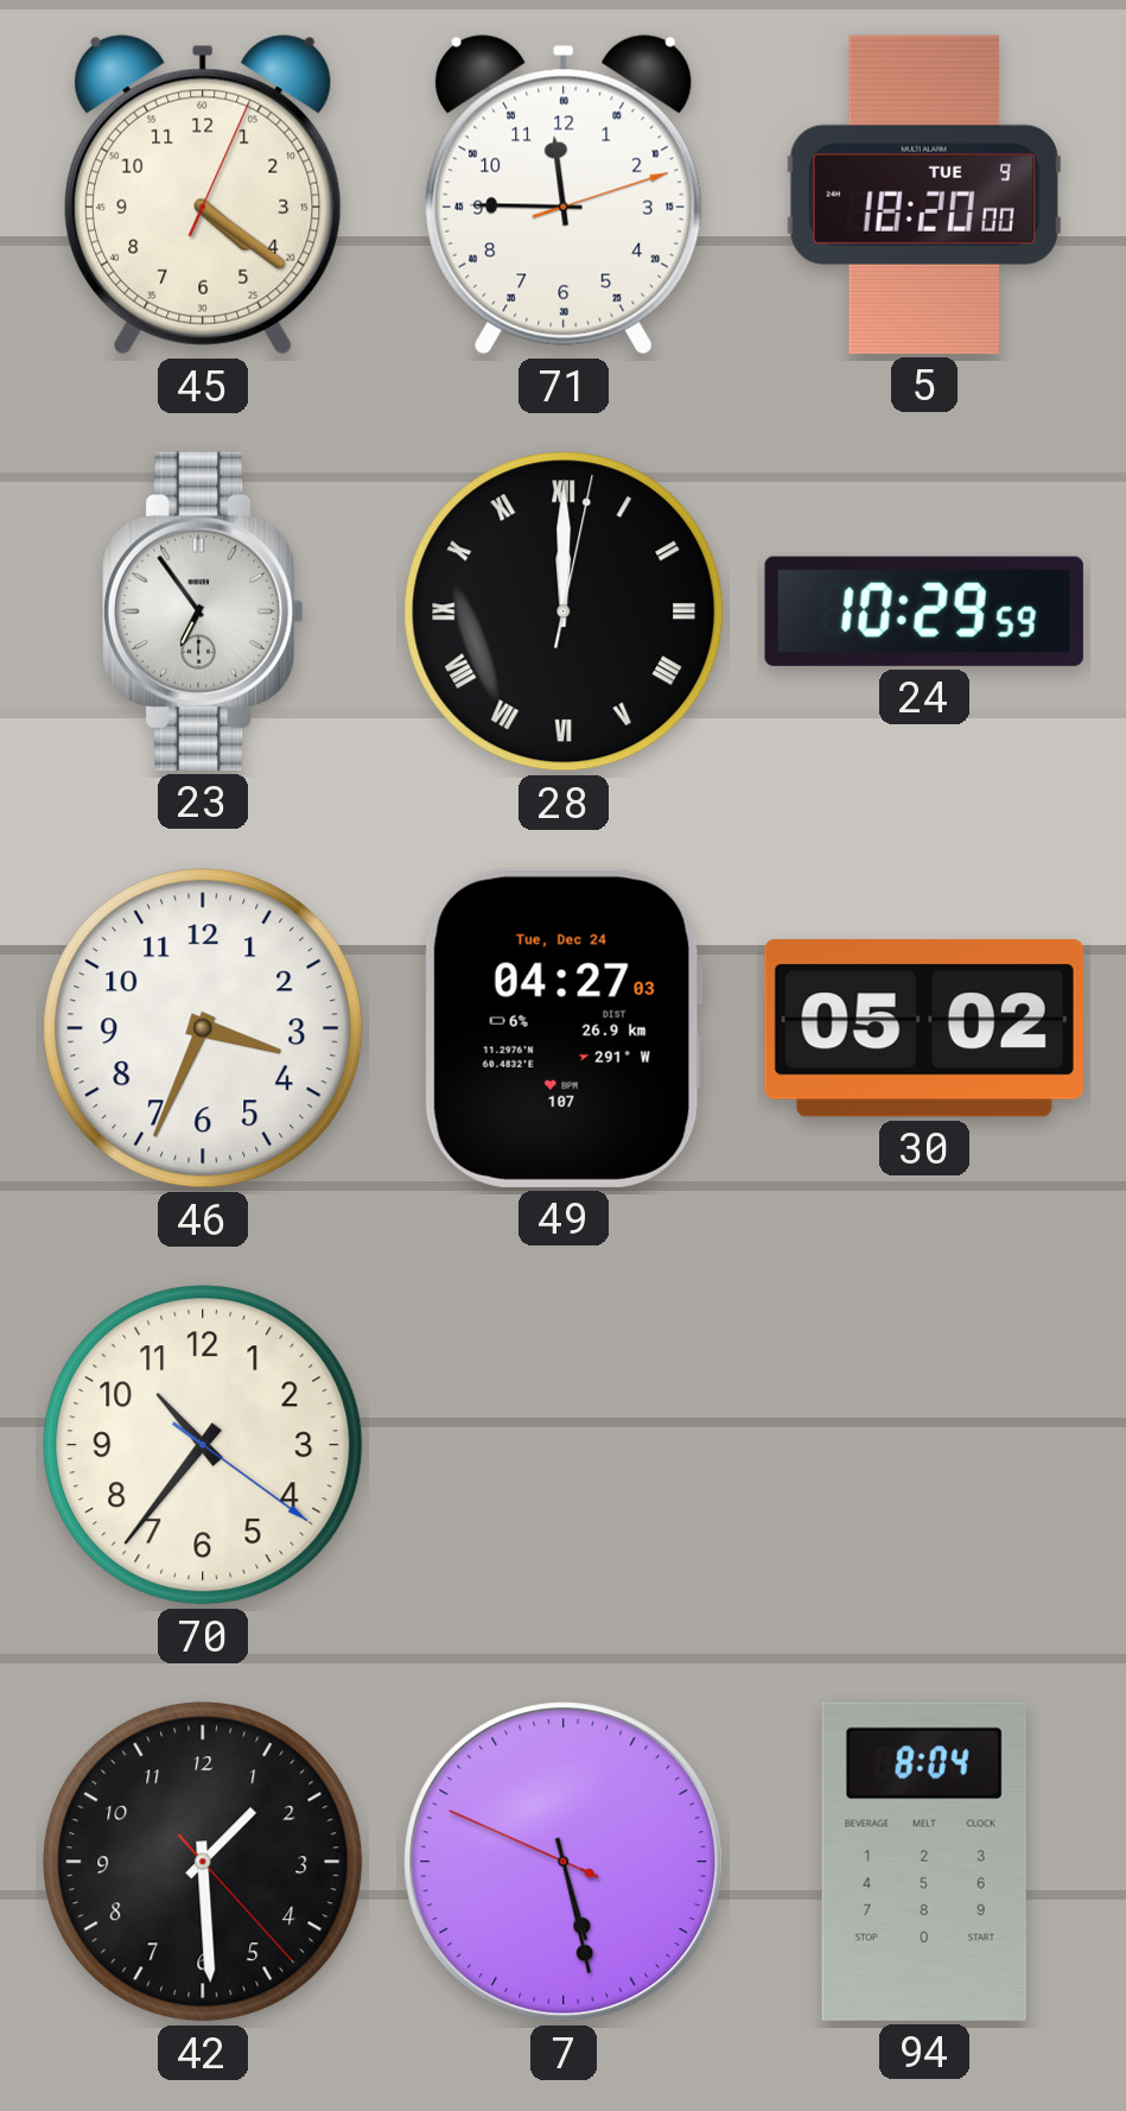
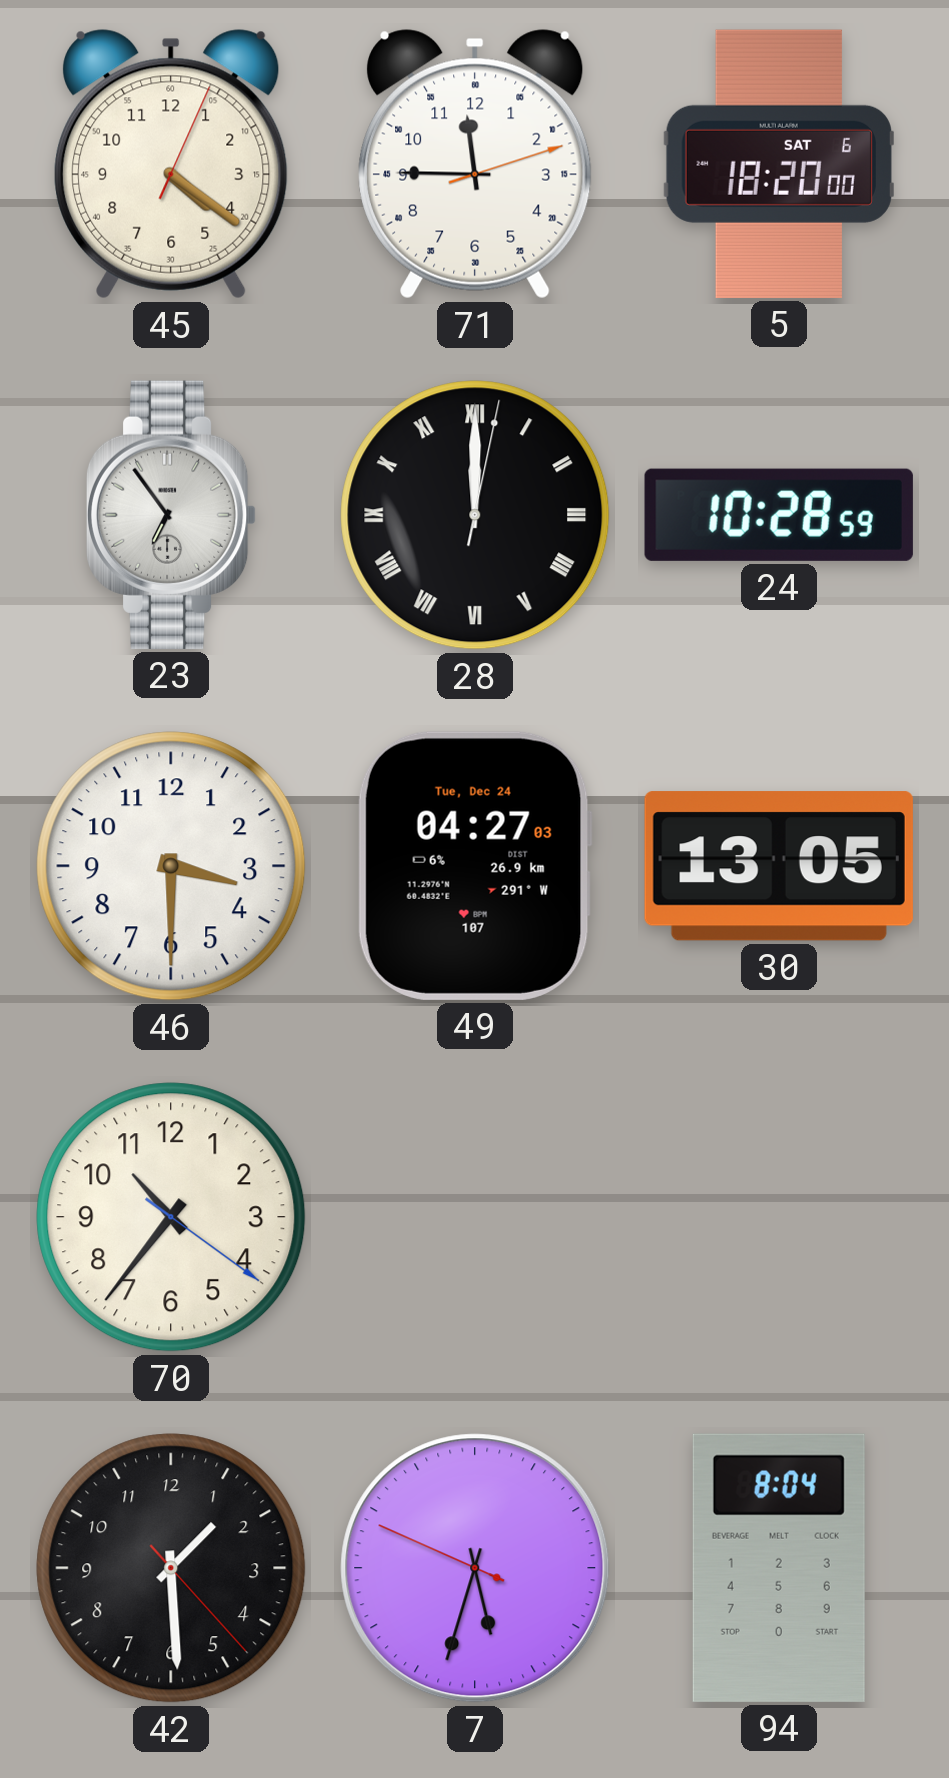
5 date: TUE 9 -> SAT 6 (779, 164)
24: 10:29 -> 10:28 (779, 515)
46: 3:34 -> 3:30 (171, 866)
30: 05:02 -> 13:05 (779, 866)
7: 5:27 -> 5:32 (475, 1568)
